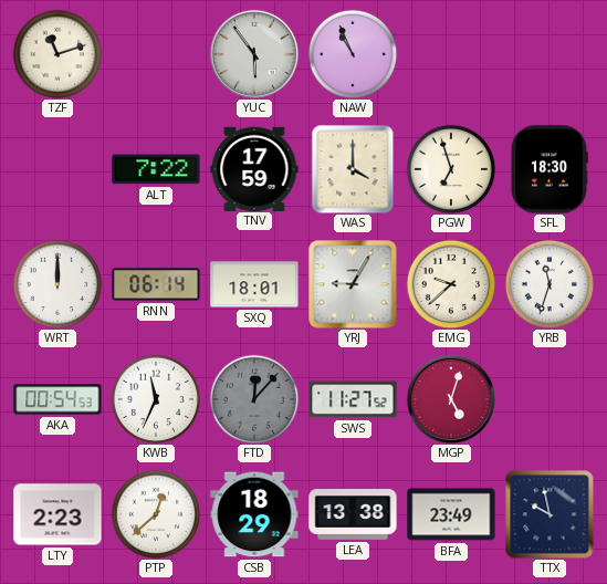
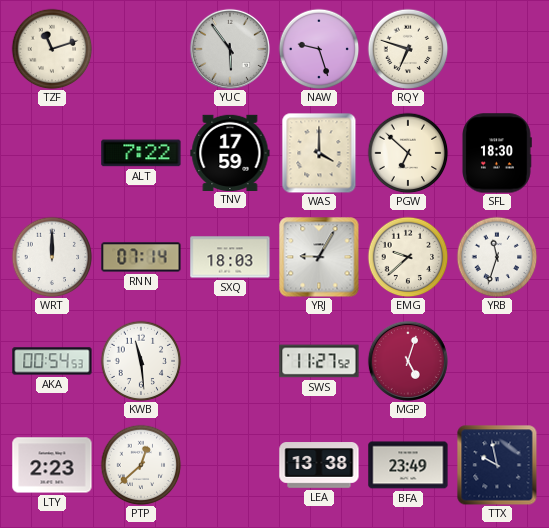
NAW: 10:56 -> 9:27 (319, 49)
RQY: none -> 6:48 (408, 49)
PGW: 6:57 -> 6:52 (408, 153)
RNN: 06:14 -> 07:14 (141, 257)
SXQ: 18:01 -> 18:03 (230, 257)
KWB: 11:34 -> 11:29 (141, 361)
FTD: 12:07 -> none (254, 399)
CSB: 18:29 -> none (254, 514)
